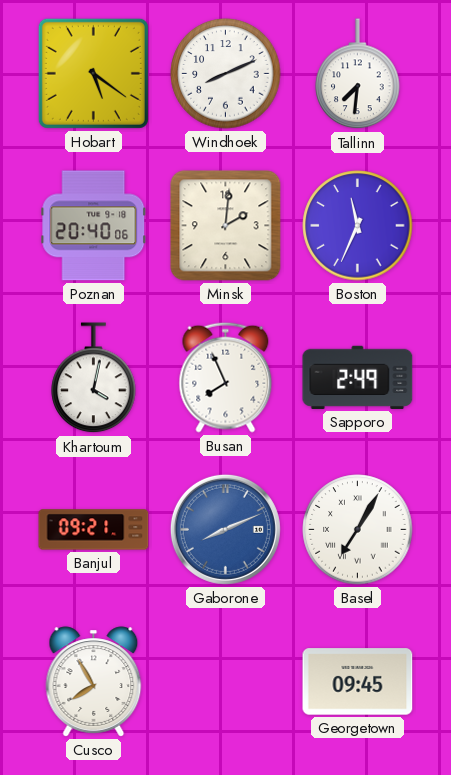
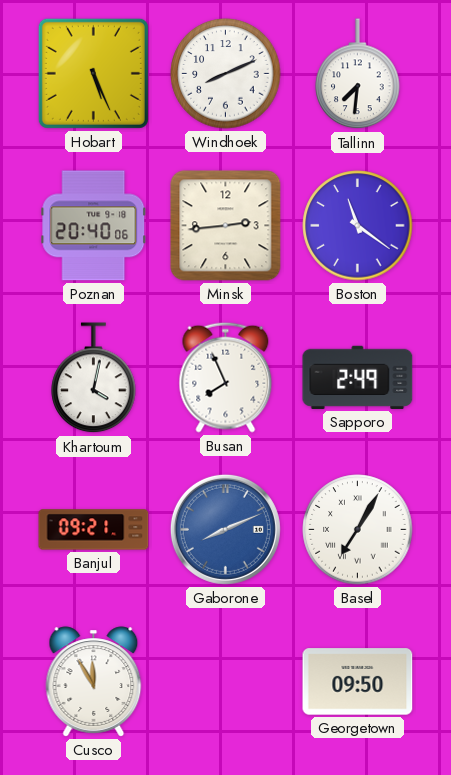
Hobart: 5:21 -> 5:26 (93, 73)
Minsk: 2:01 -> 2:44 (226, 226)
Boston: 11:34 -> 11:21 (358, 226)
Cusco: 7:55 -> 11:55 (94, 682)
Georgetown: 09:45 -> 09:50 (358, 682)
